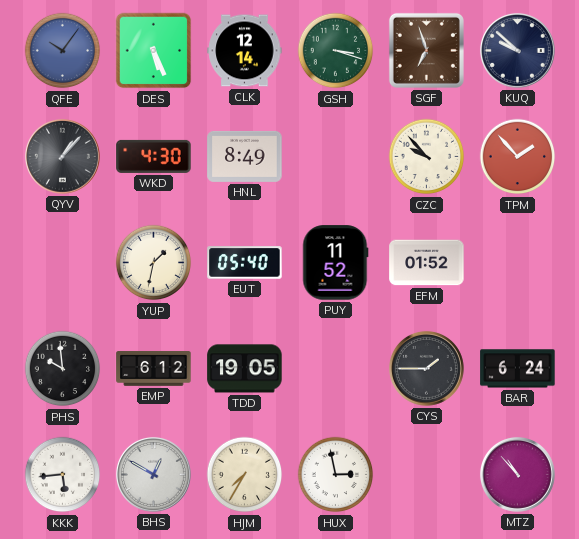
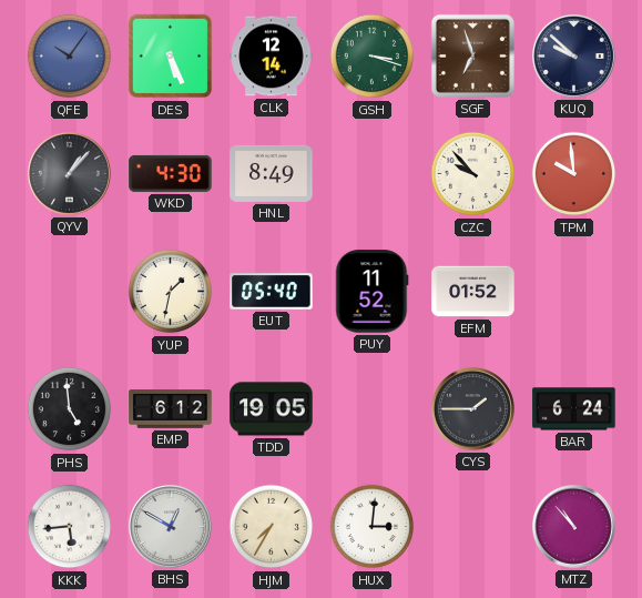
TPM: 1:53 -> 9:59 (574, 174)
PHS: 9:59 -> 4:59 (70, 409)
HUX: 2:58 -> 3:01 (373, 527)
